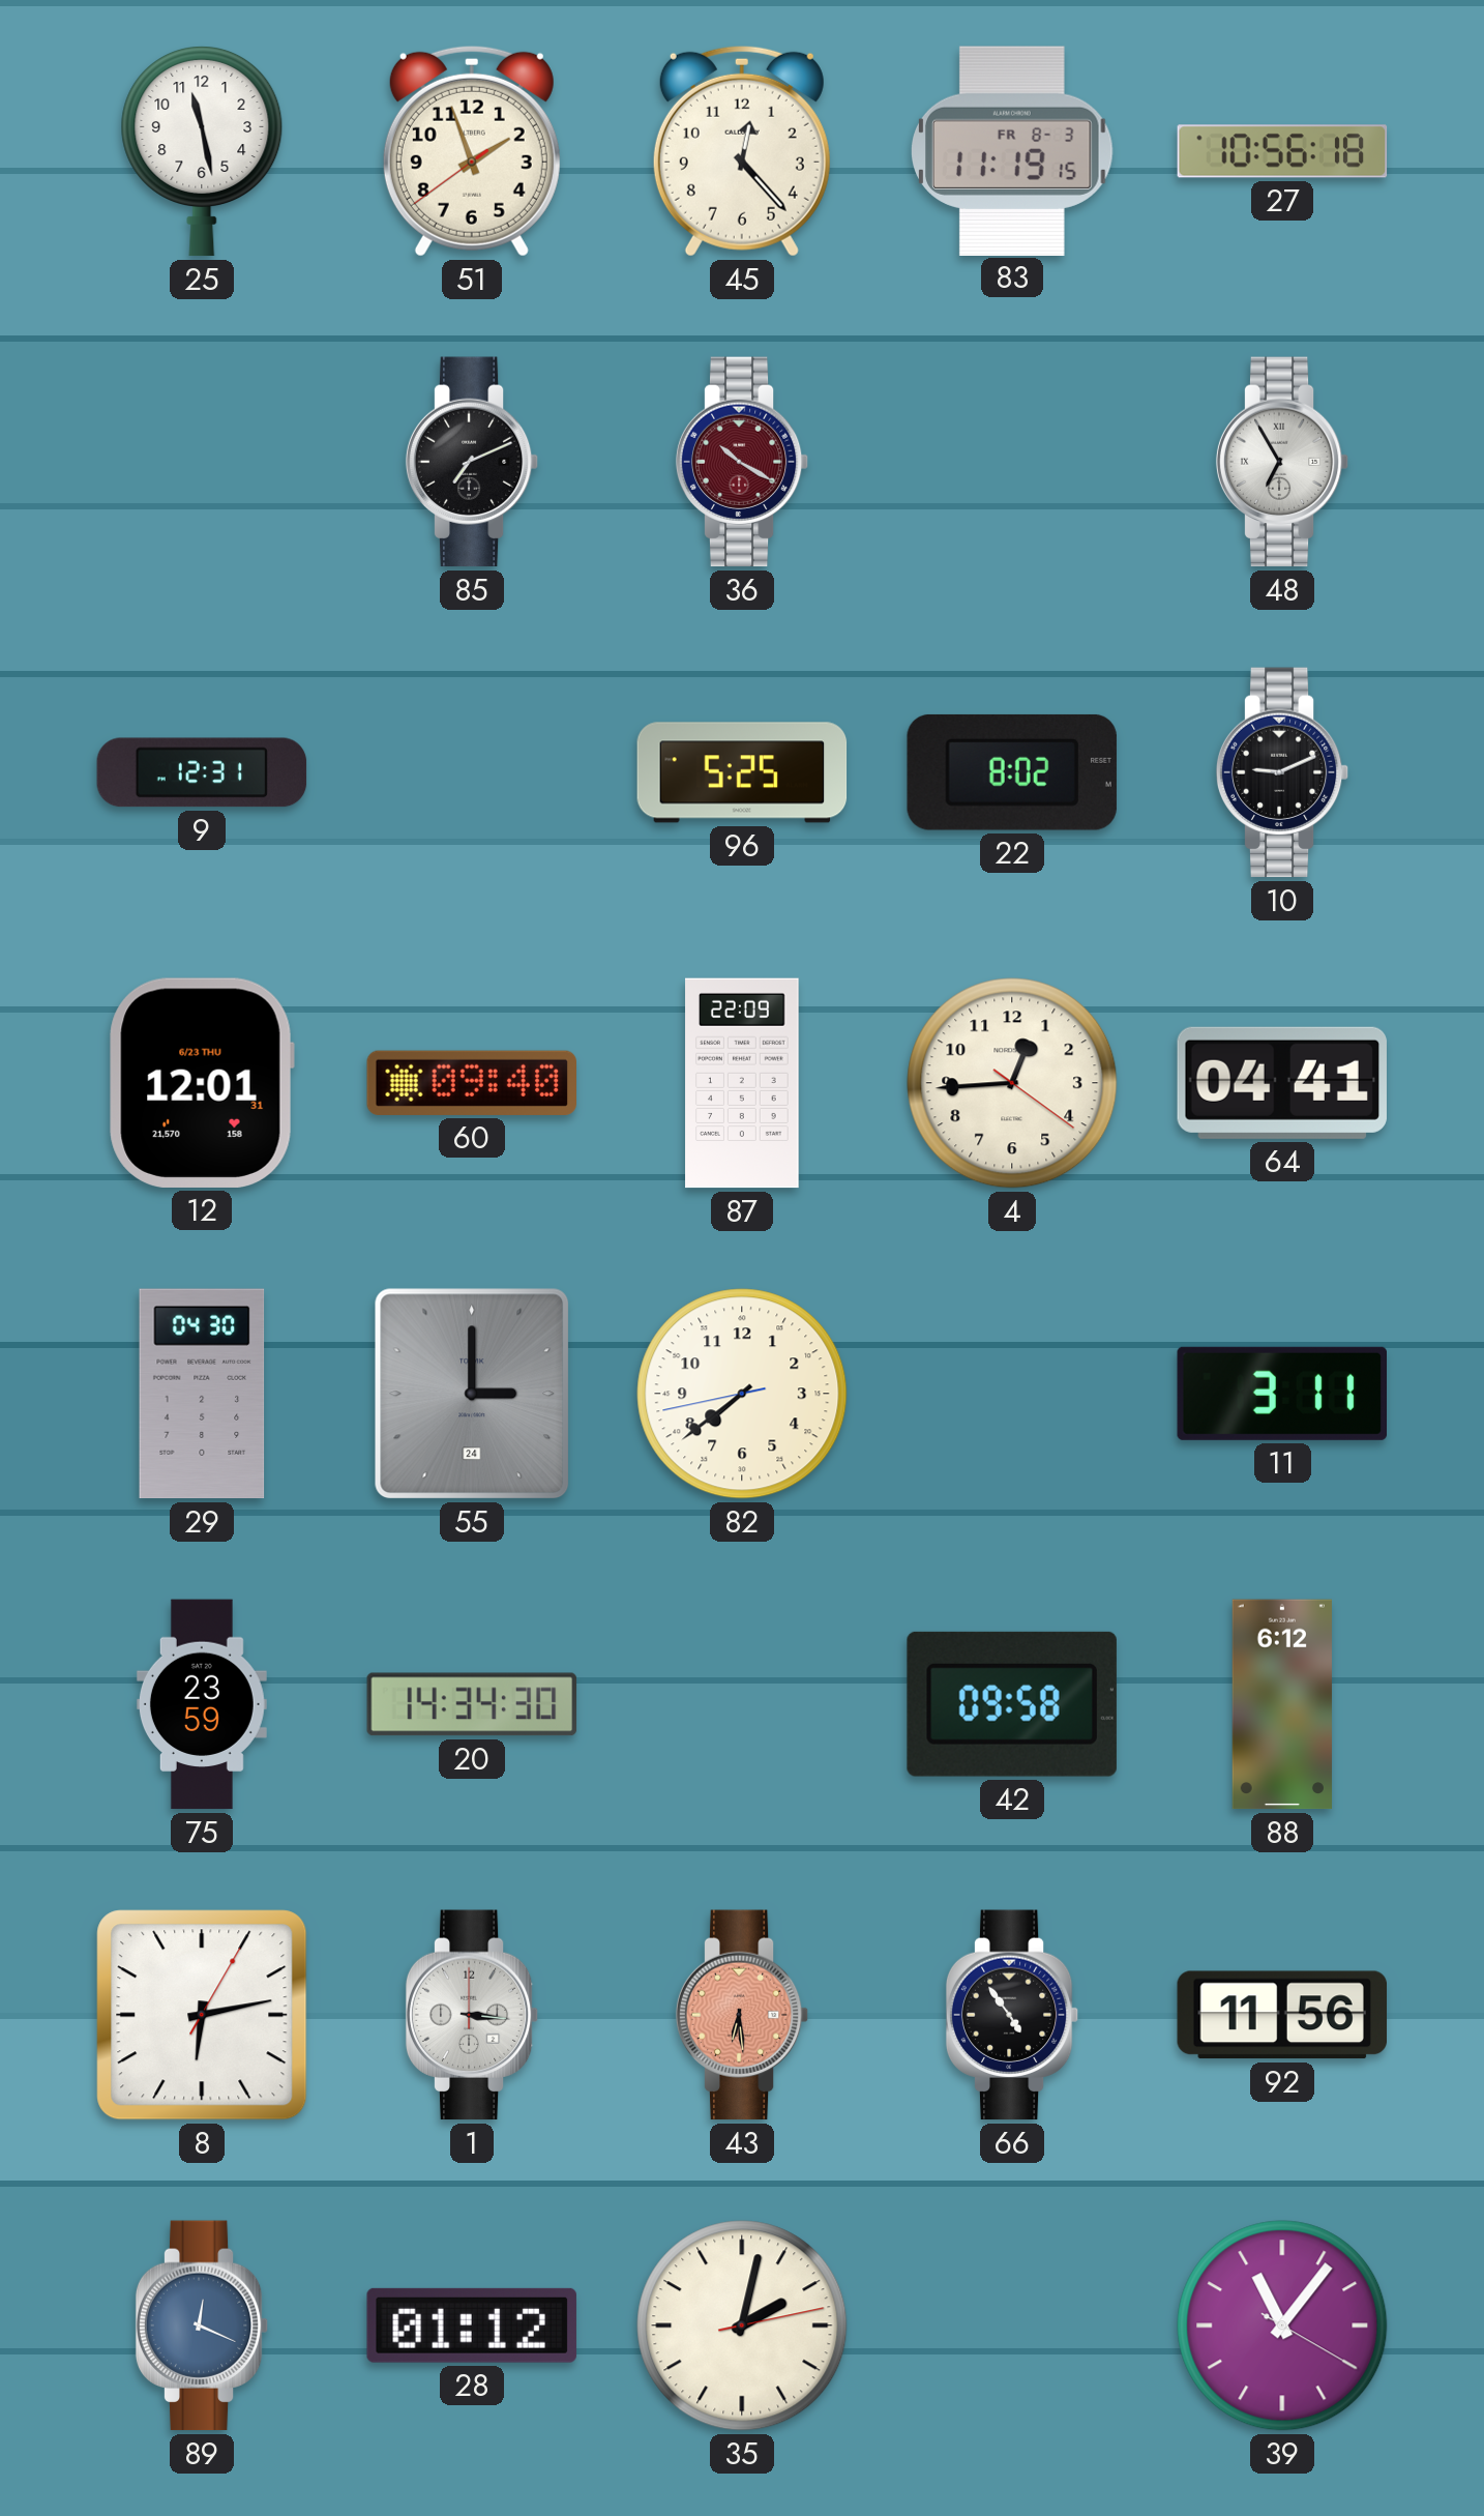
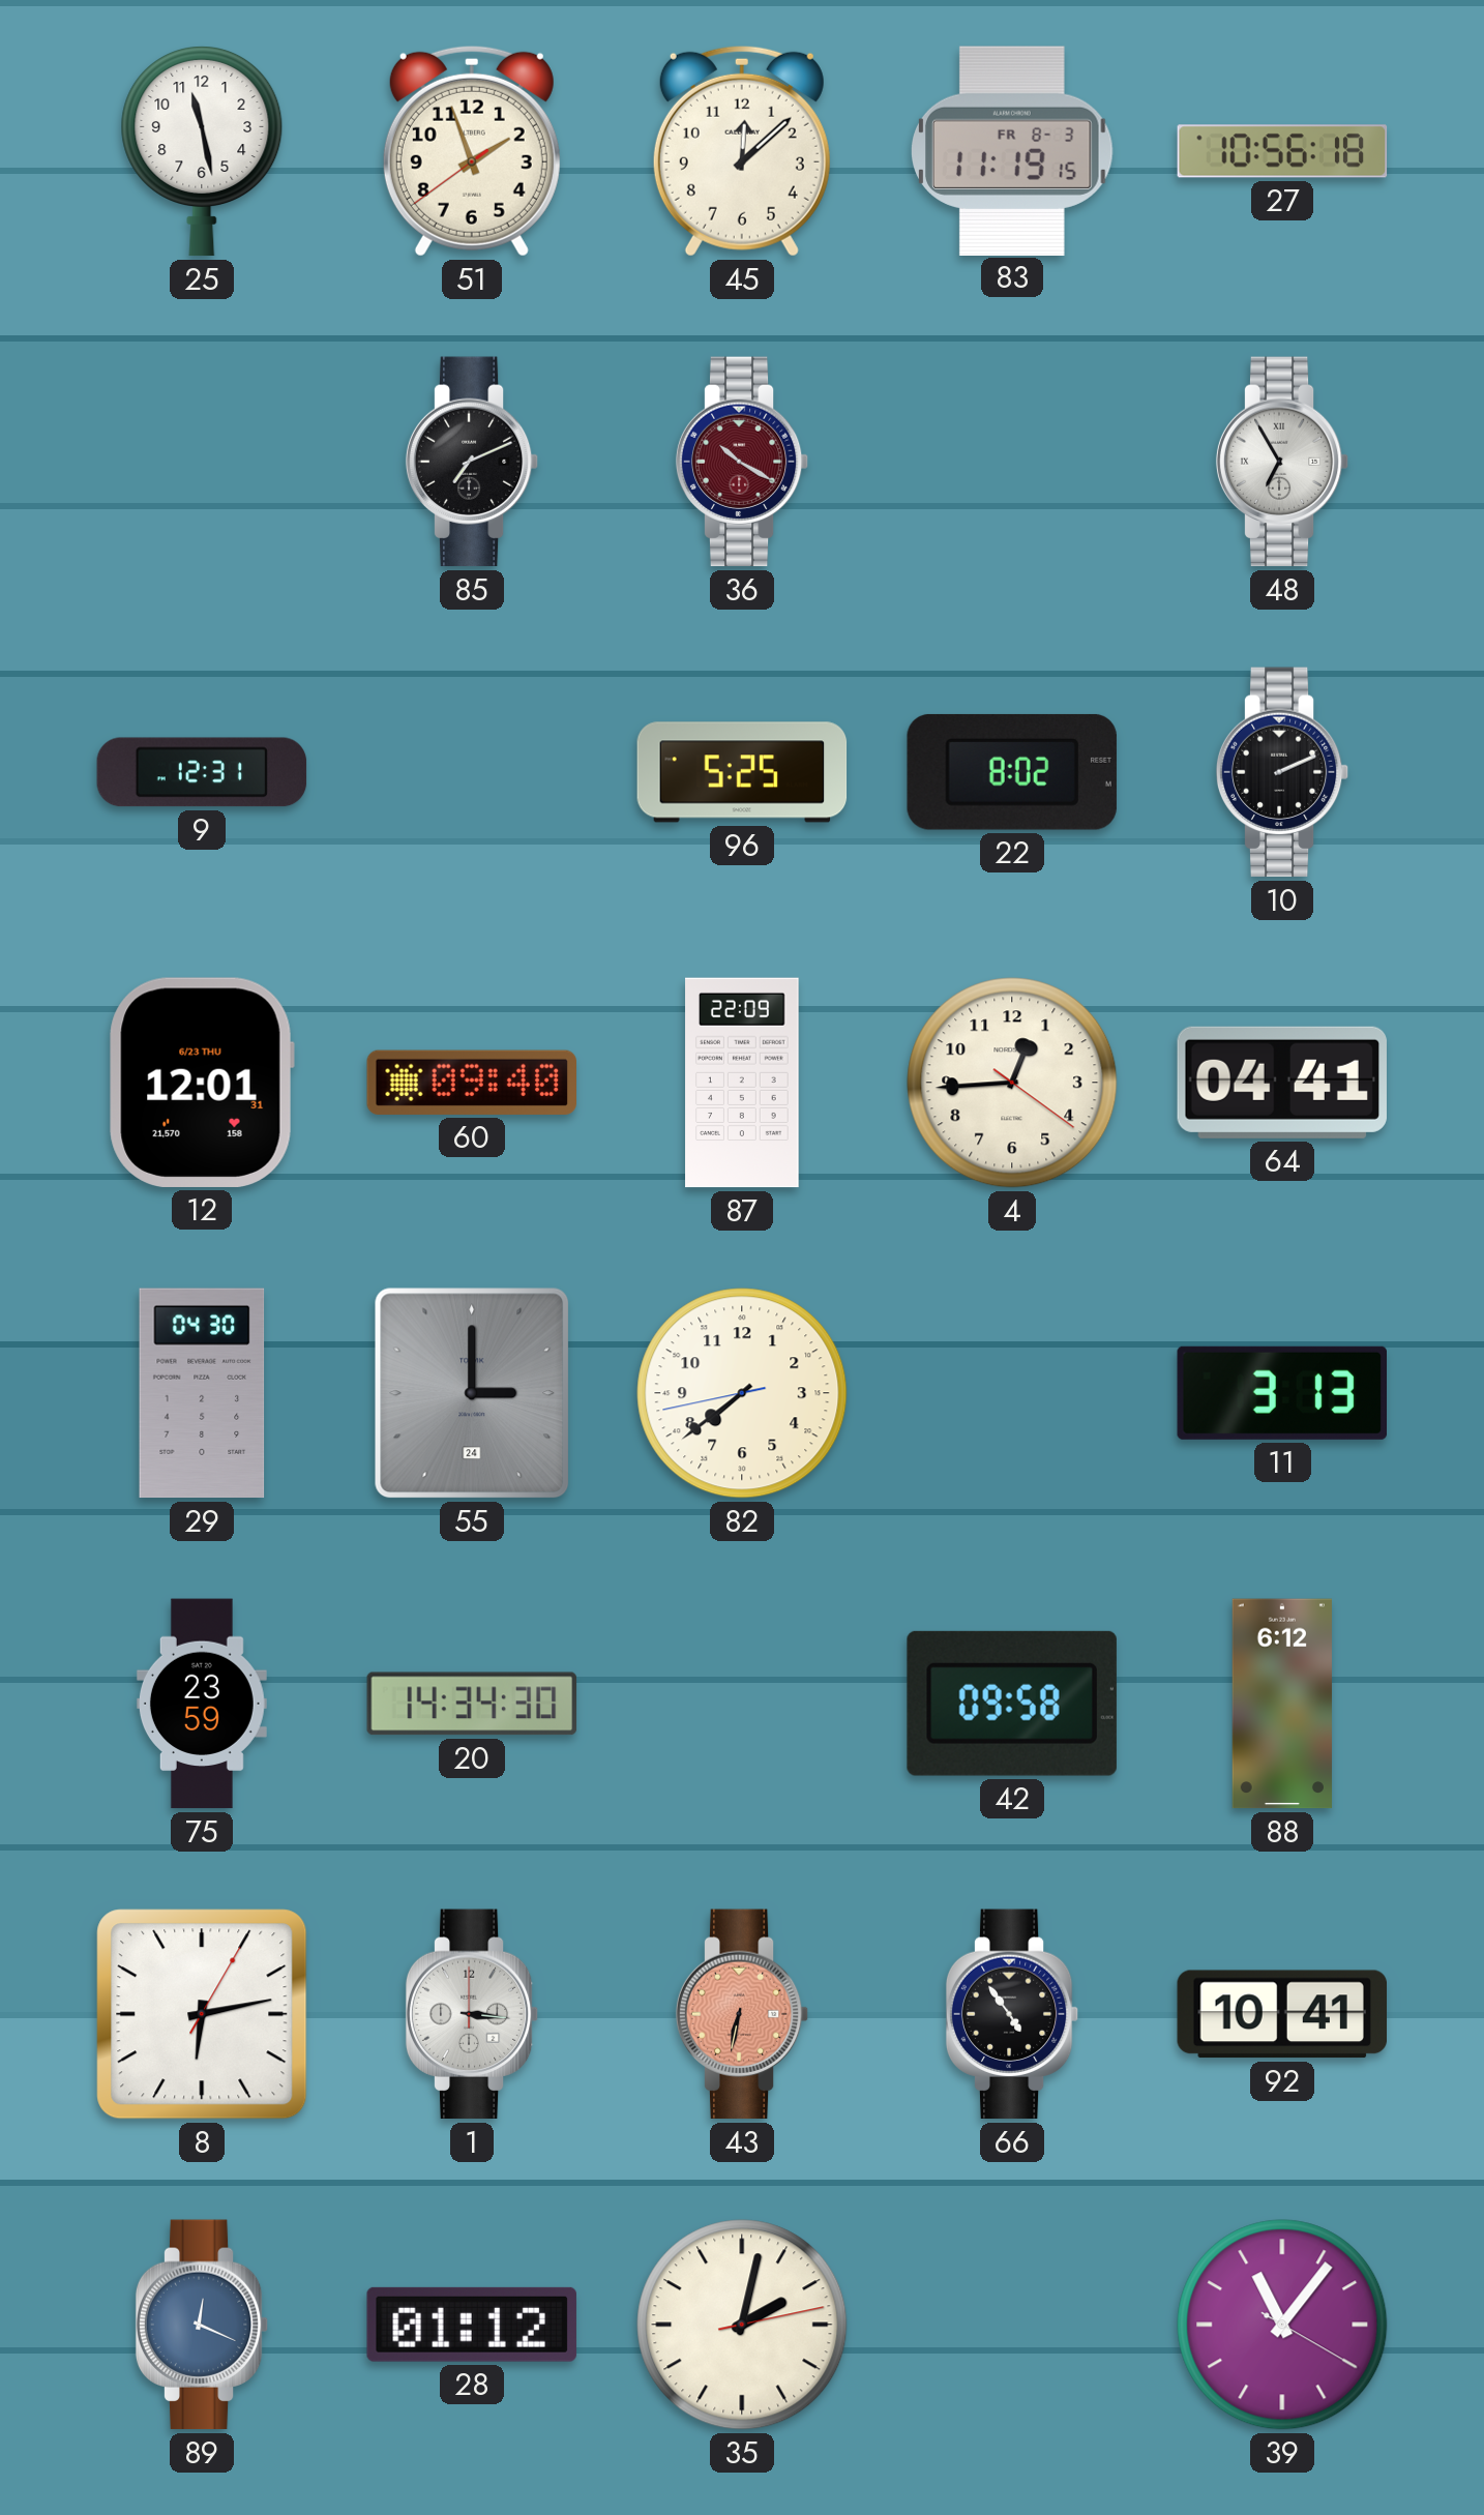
45: 12:23 -> 12:08 (742, 151)
10: 9:11 -> 2:11 (1282, 772)
11: 3:11 -> 3:13 (1281, 1393)
43: 6:29 -> 6:32 (742, 2014)
92: 11:56 -> 10:41 (1281, 2014)
